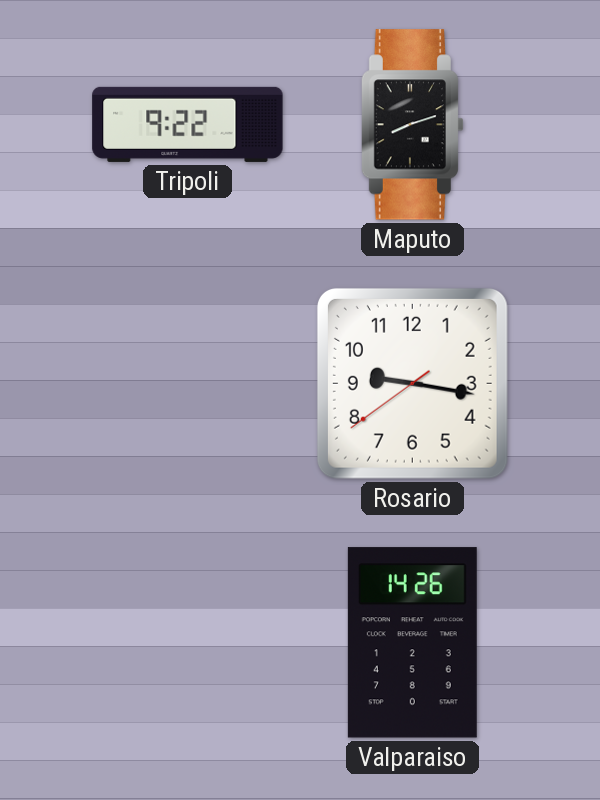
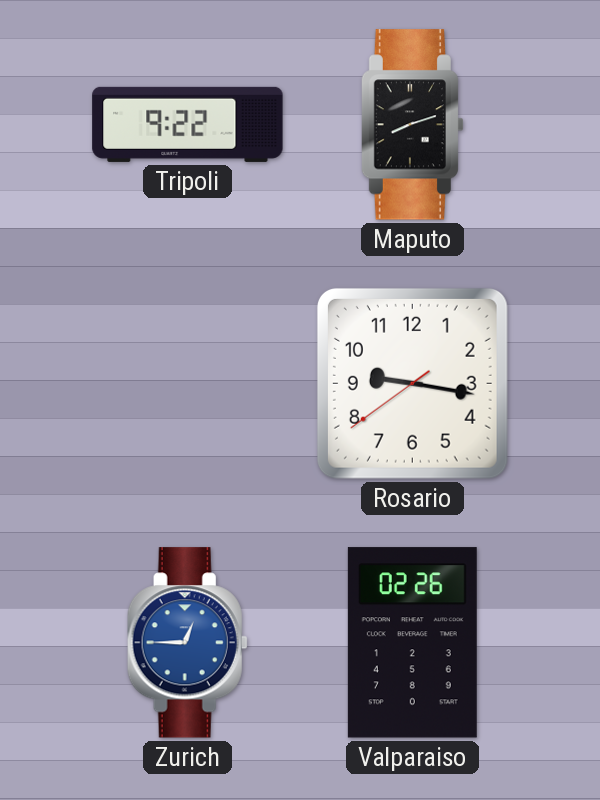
Zurich: none -> 12:45 (187, 643)
Valparaiso: 14:26 -> 02:26 (412, 643)
